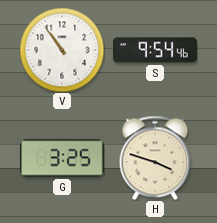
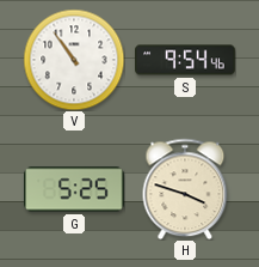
G: 3:25 -> 5:25 (74, 189)
